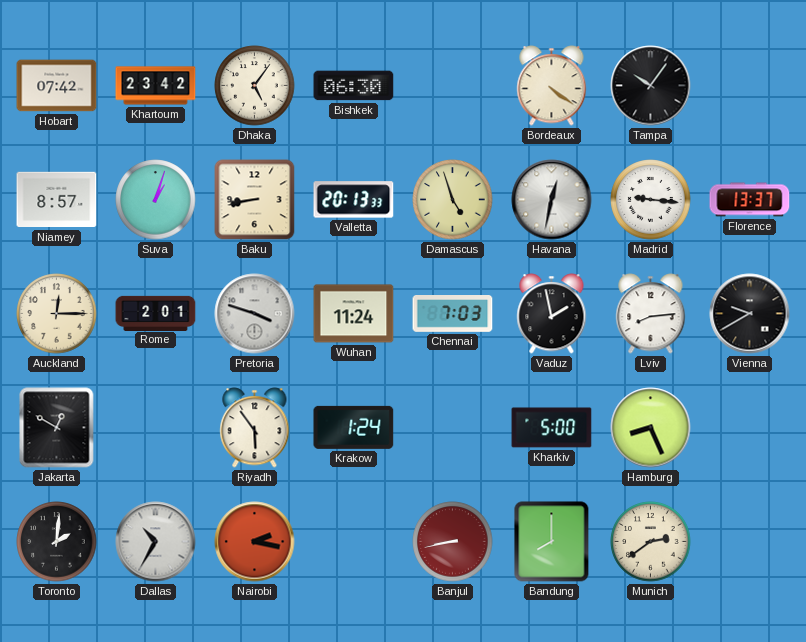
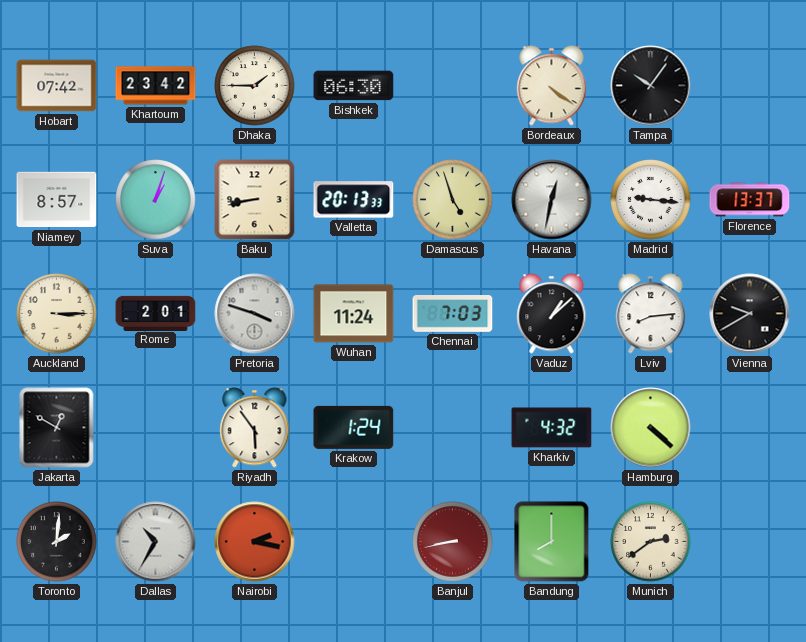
Dhaka: 5:06 -> 1:45 (255, 86)
Auckland: 12:15 -> 3:15 (57, 314)
Vaduz: 1:58 -> 1:08 (552, 314)
Kharkiv: 5:00 -> 4:32 (552, 428)
Hamburg: 8:26 -> 4:22 (651, 428)
